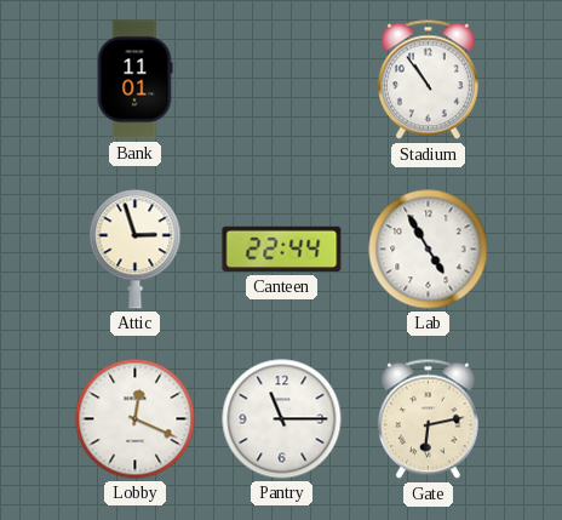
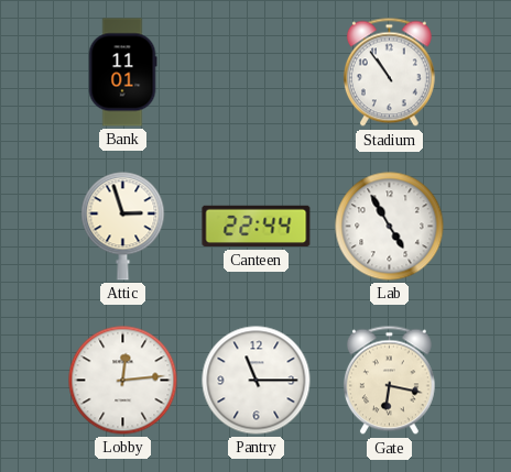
Lobby: 12:19 -> 12:14 (123, 381)
Gate: 6:13 -> 6:17 (389, 381)
